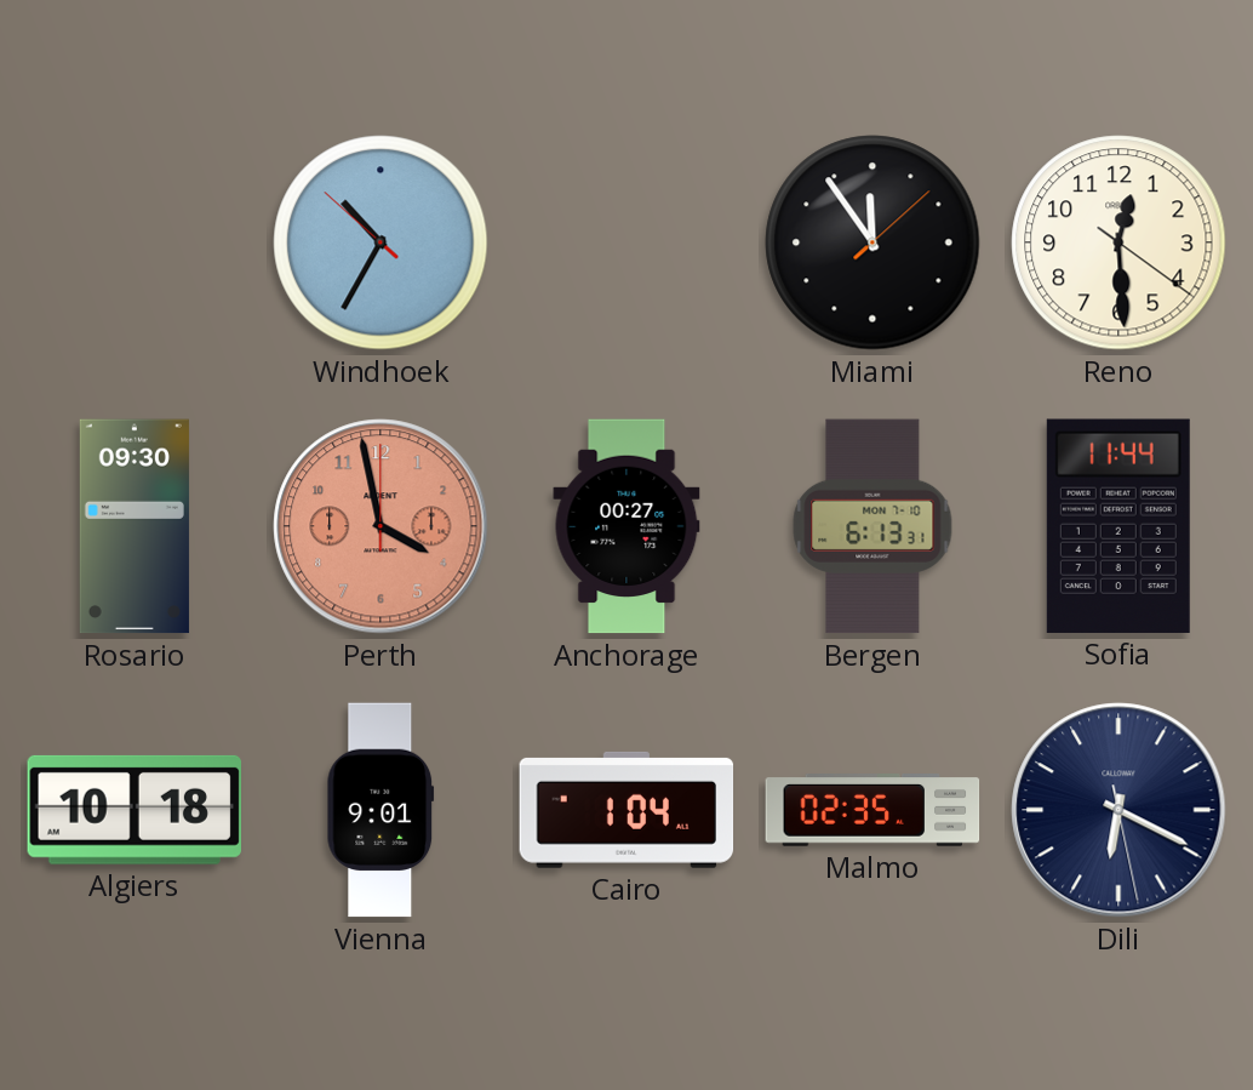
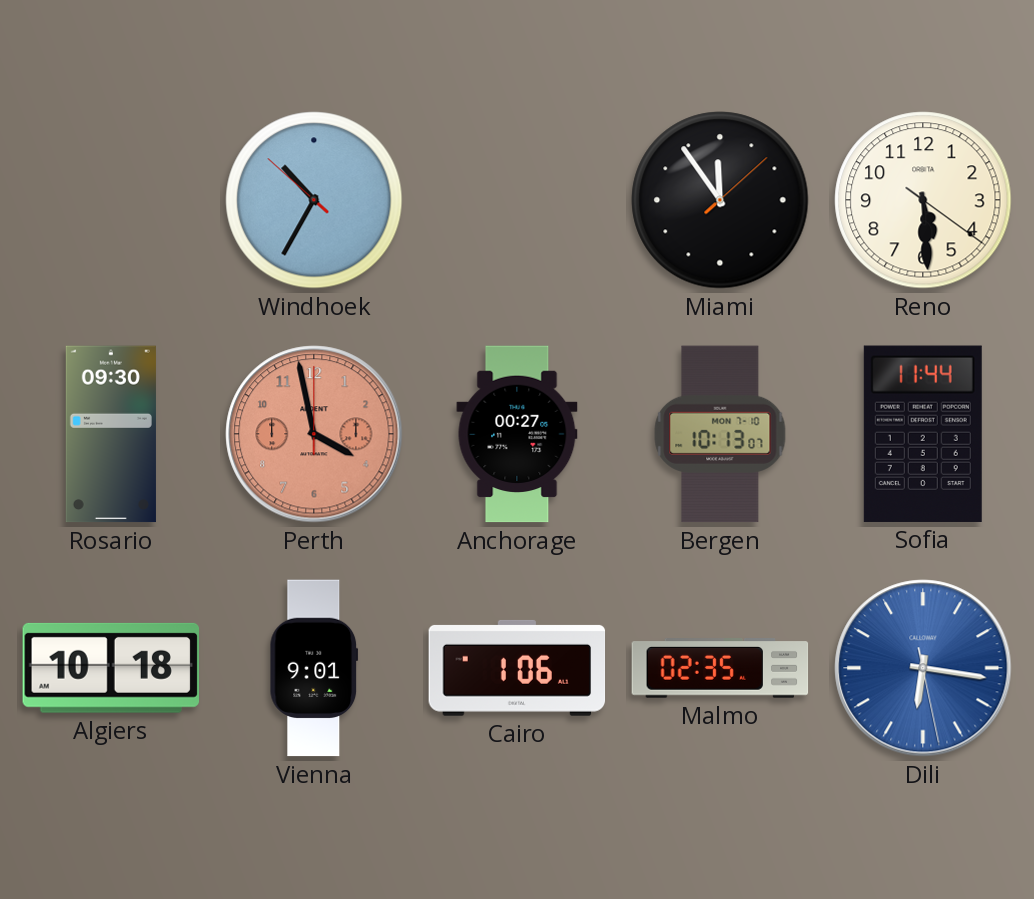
Reno: 12:29 -> 5:29 (923, 200)
Bergen: 6:13 -> 10:13 (720, 434)
Cairo: 1:04 -> 1:06 (517, 668)
Dili: 6:19 -> 6:16 (923, 668)
Dili dial: navy -> blue (923, 668)
